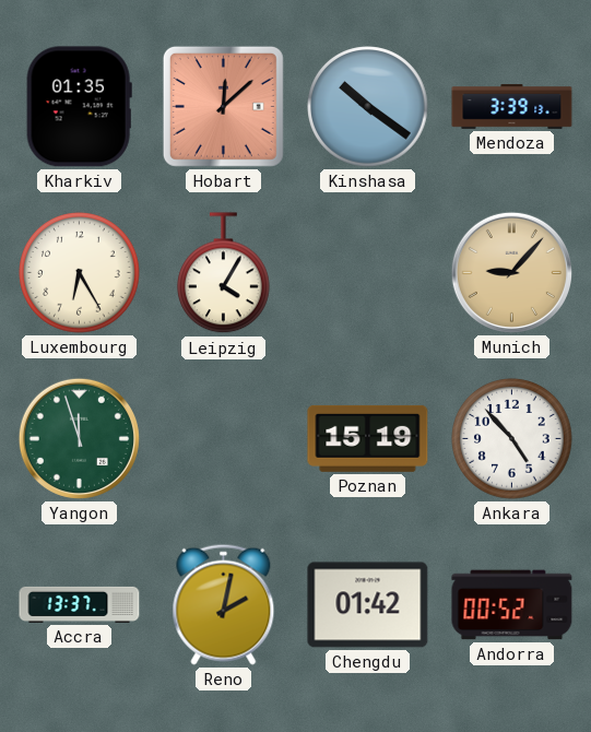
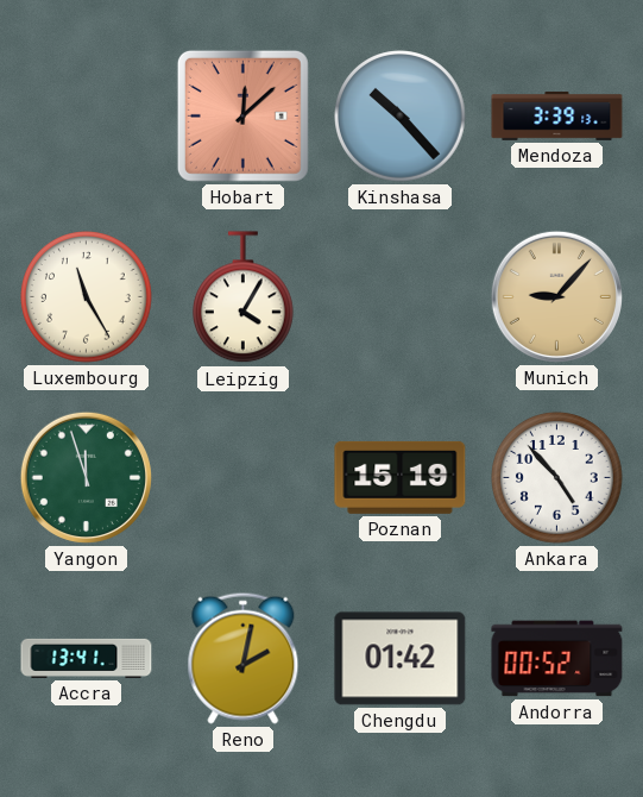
Kharkiv: 01:35 -> none (79, 107)
Kinshasa: 10:21 -> 10:23 (401, 117)
Luxembourg: 6:25 -> 11:25 (87, 297)
Accra: 13:37 -> 13:41 (87, 658)
